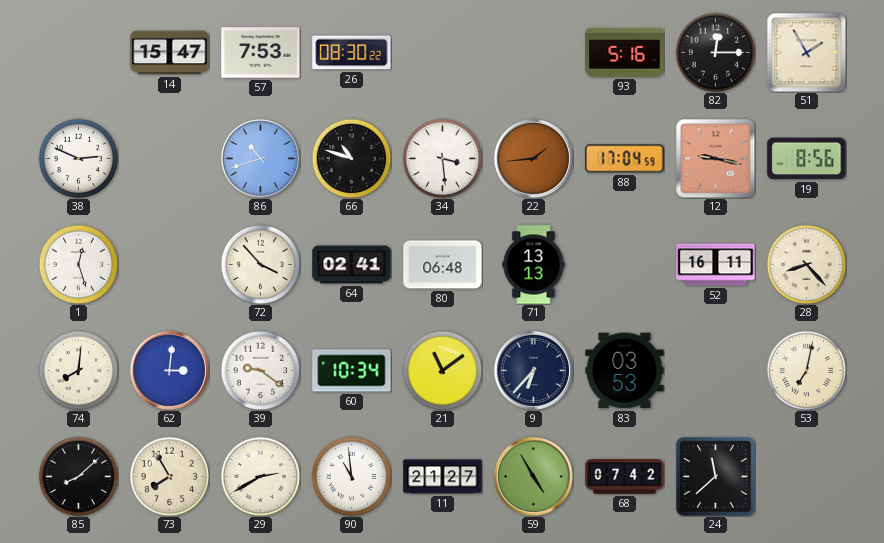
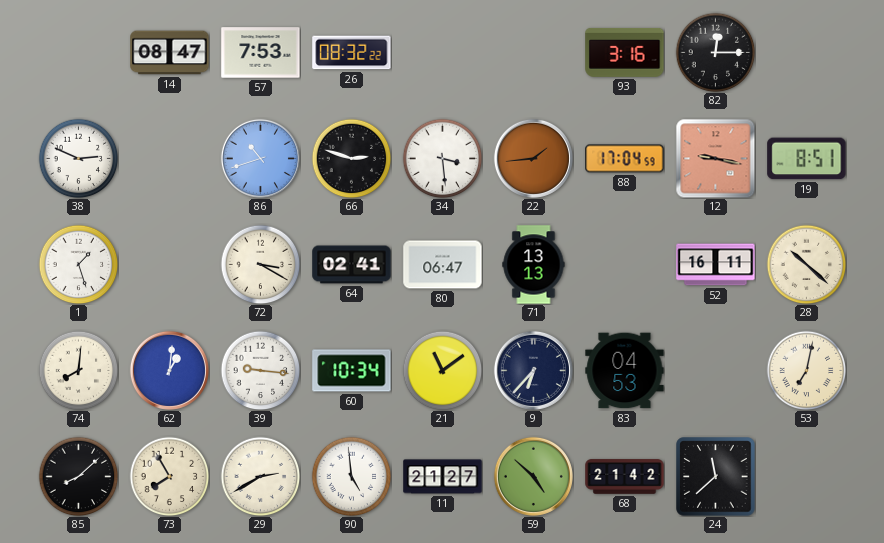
14: 15:47 -> 08:47 (170, 53)
26: 08:30 -> 08:32 (352, 53)
93: 5:16 -> 3:16 (625, 52)
51: 1:55 -> none (806, 52)
66: 10:48 -> 2:48 (351, 158)
19: 8:56 -> 8:51 (807, 159)
1: 12:27 -> 1:27 (78, 264)
72: 3:53 -> 3:20 (260, 264)
80: 06:48 -> 06:47 (443, 265)
28: 8:23 -> 10:22 (806, 264)
62: 3:01 -> 1:01 (169, 370)
39: 9:21 -> 9:16 (260, 370)
83: 03:53 -> 04:53 (625, 371)
90: 10:59 -> 4:59 (351, 476)
59: 4:55 -> 4:52 (533, 476)
68: 07:42 -> 21:42 (625, 477)
